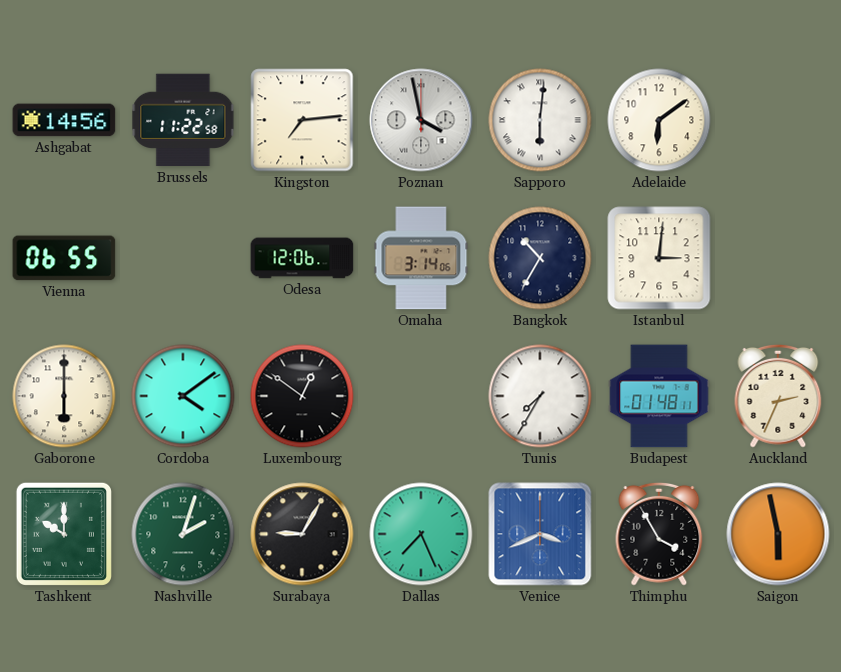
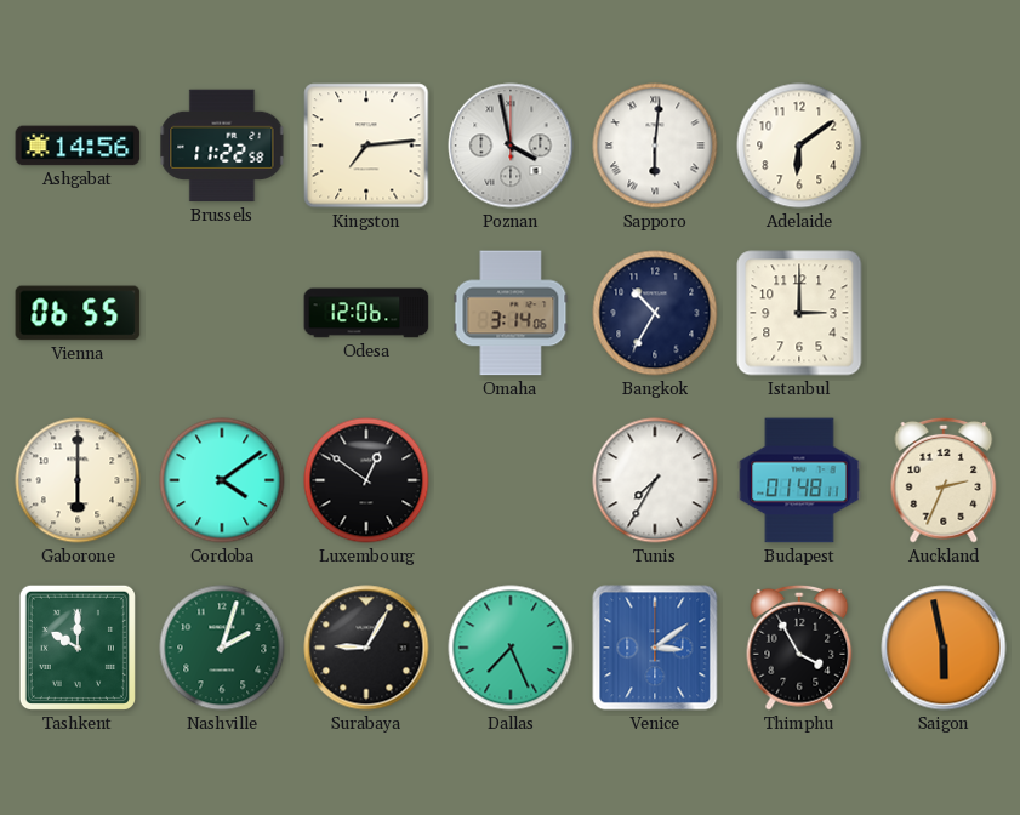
Istanbul: 3:01 -> 3:00 (799, 313)
Venice: 3:41 -> 3:09 (655, 648)
